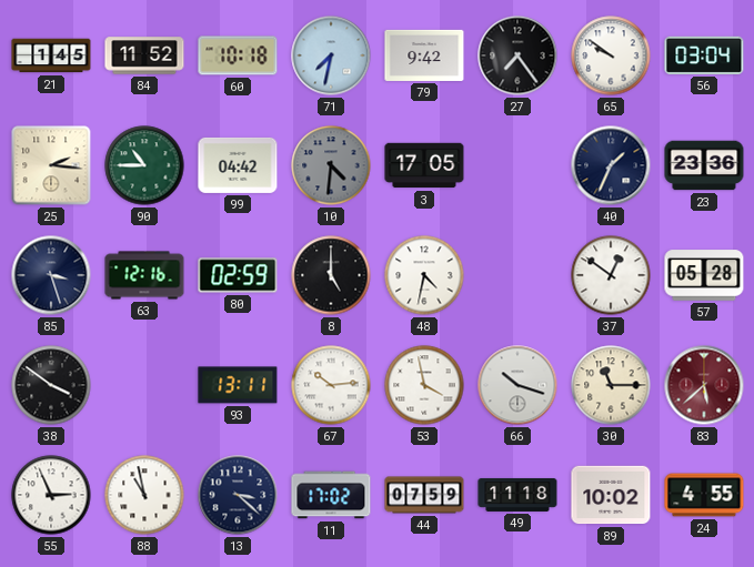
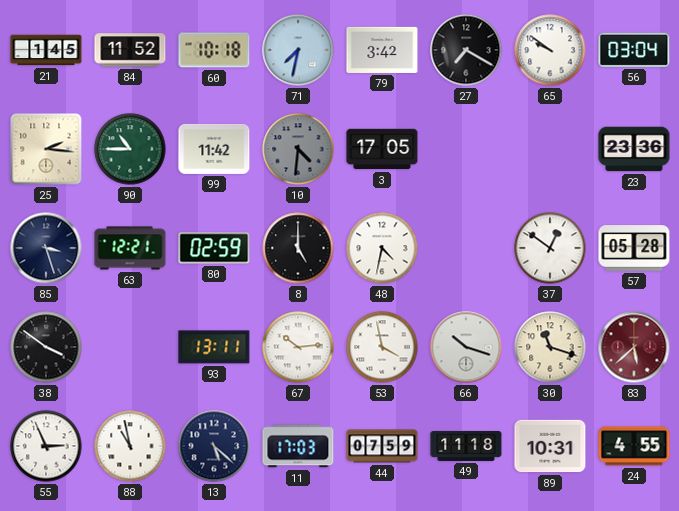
79: 9:42 -> 3:42 (382, 50)
27: 7:24 -> 7:20 (466, 50)
99: 04:42 -> 11:42 (214, 149)
40: 1:34 -> none (611, 165)
63: 12:16 -> 12:21 (130, 248)
30: 11:15 -> 11:18 (550, 347)
13: 3:22 -> 5:22 (214, 446)
11: 17:02 -> 17:03 (298, 446)
89: 10:02 -> 10:31 (550, 446)
